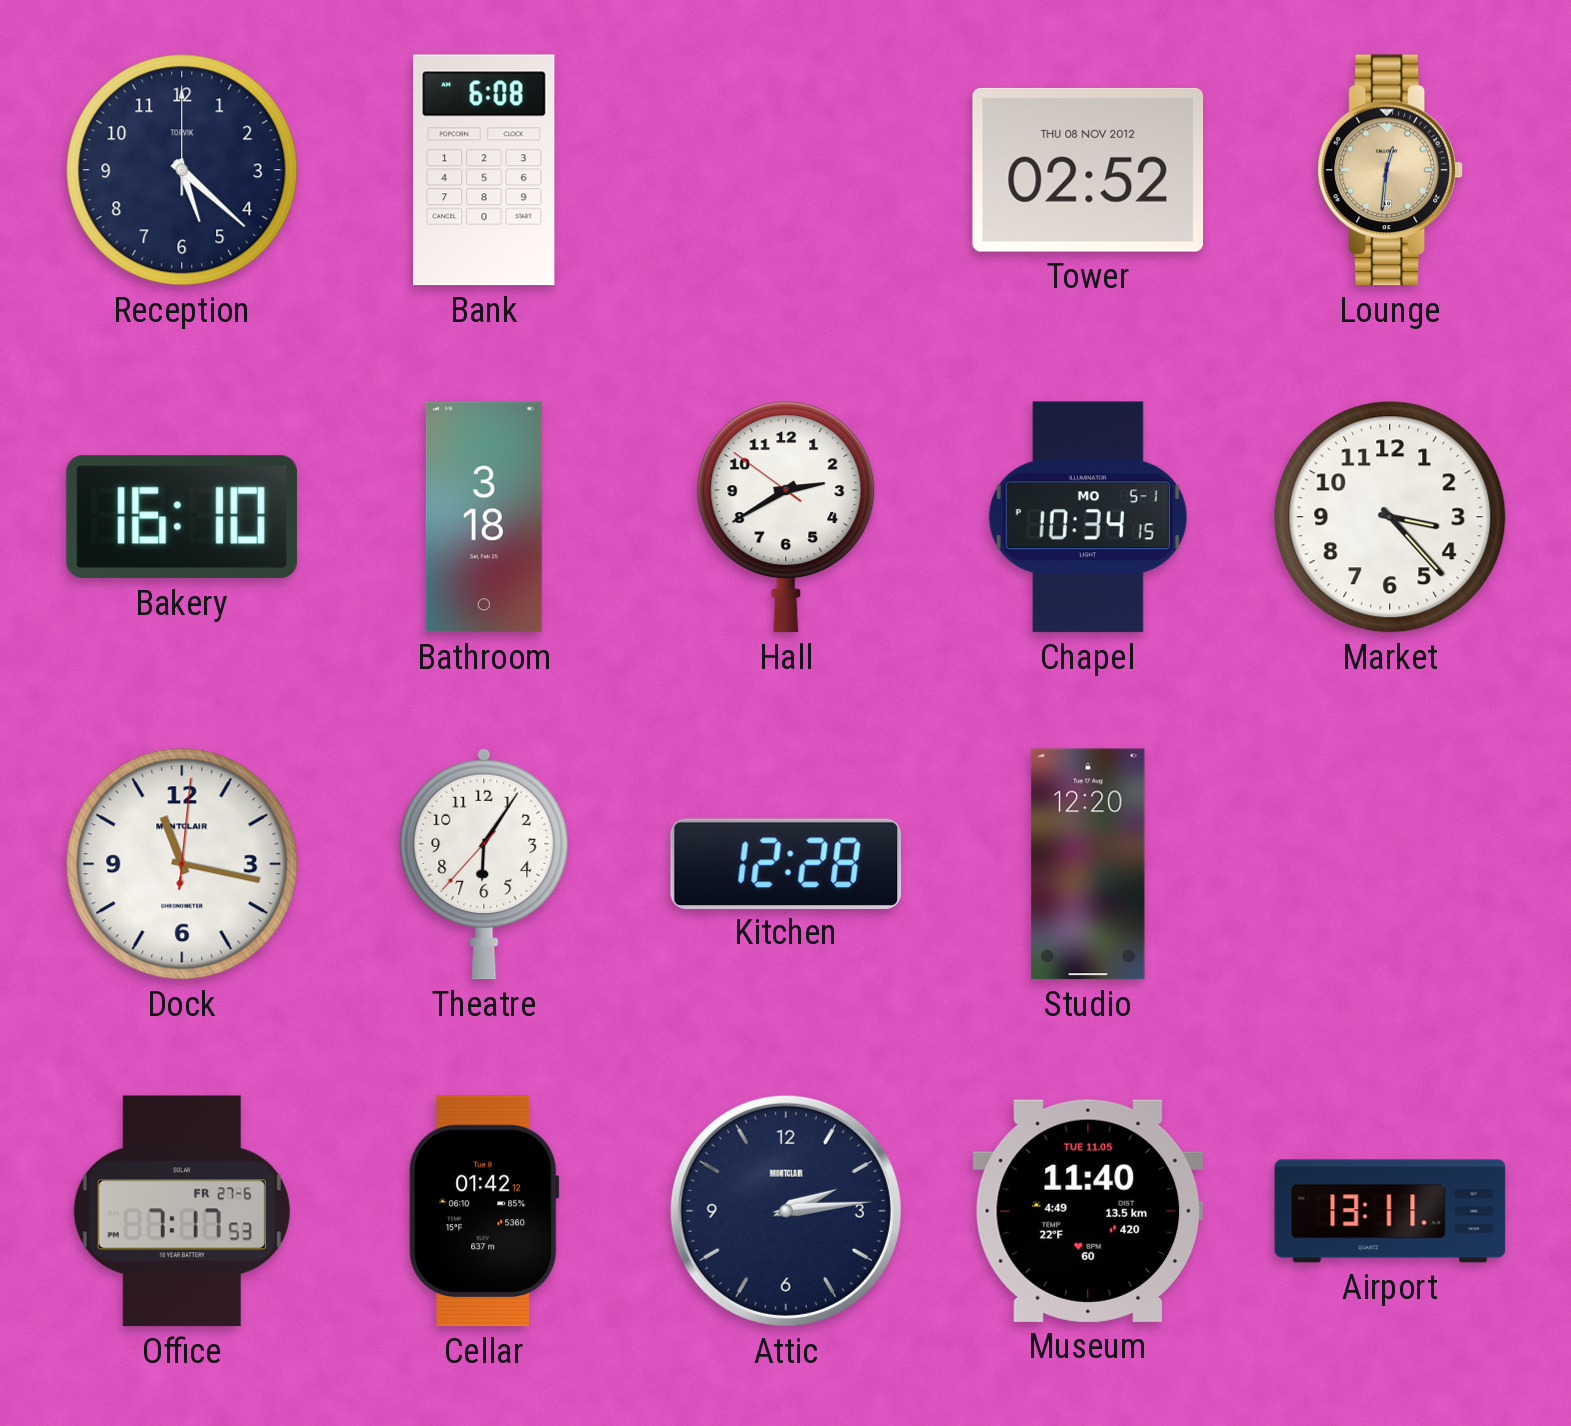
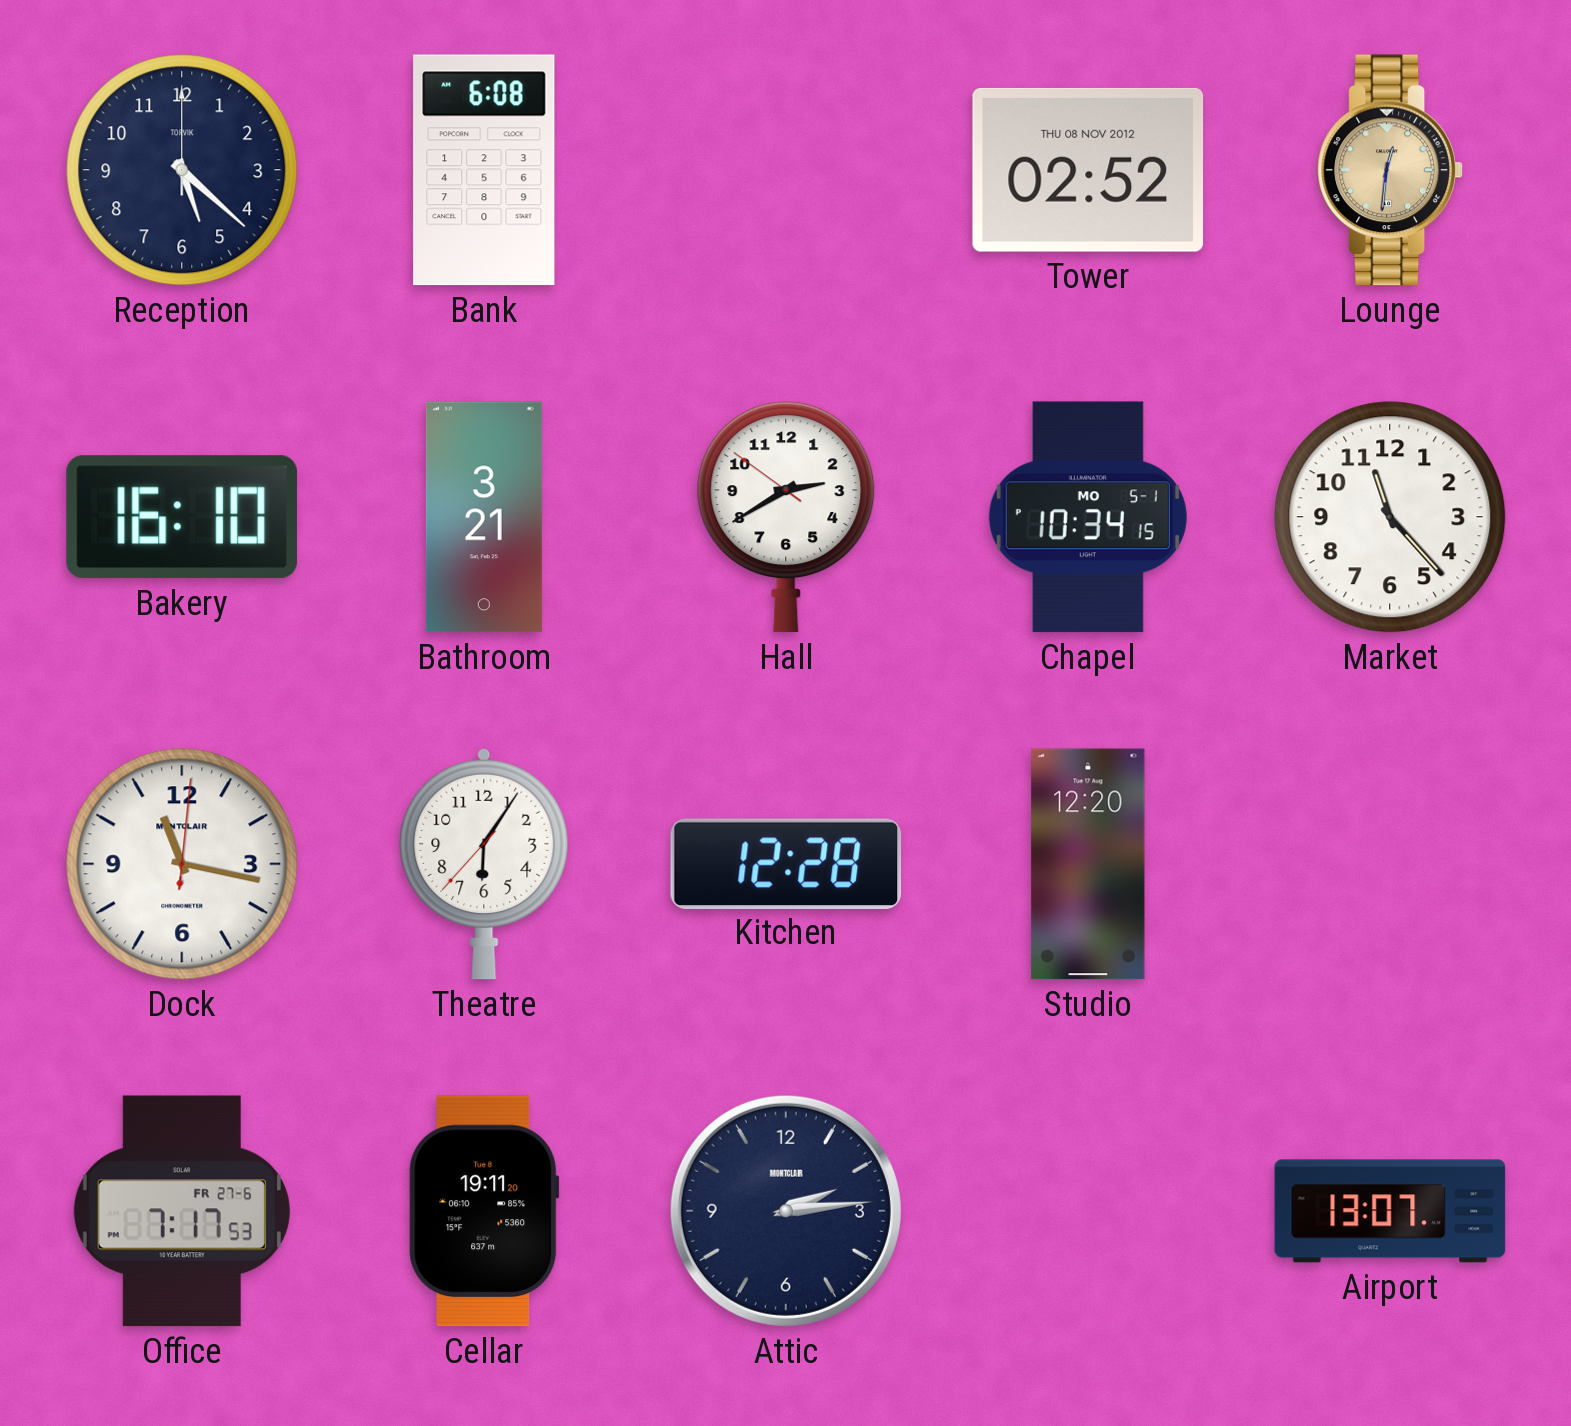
Bathroom: 3:18 -> 3:21 (484, 517)
Market: 3:23 -> 11:23 (1390, 517)
Cellar: 01:42 -> 19:11 (484, 1211)
Museum: 11:40 -> none (1088, 1211)
Airport: 13:11 -> 13:07 (1390, 1211)
